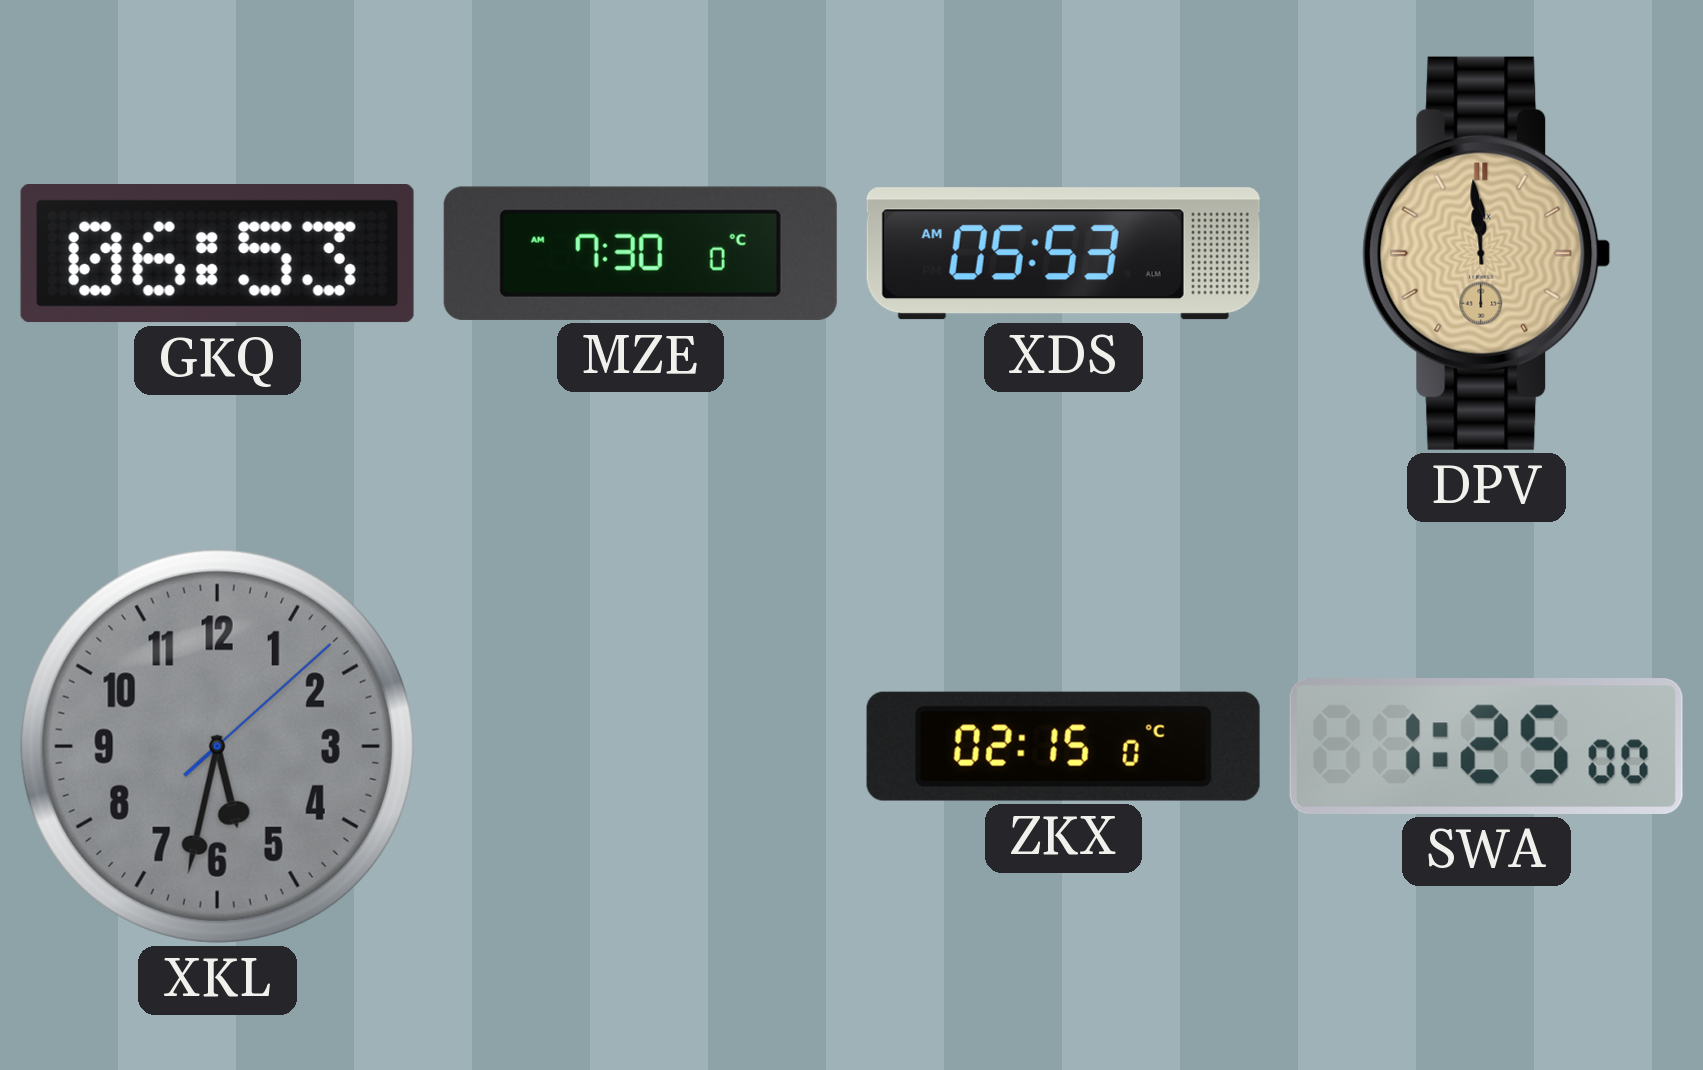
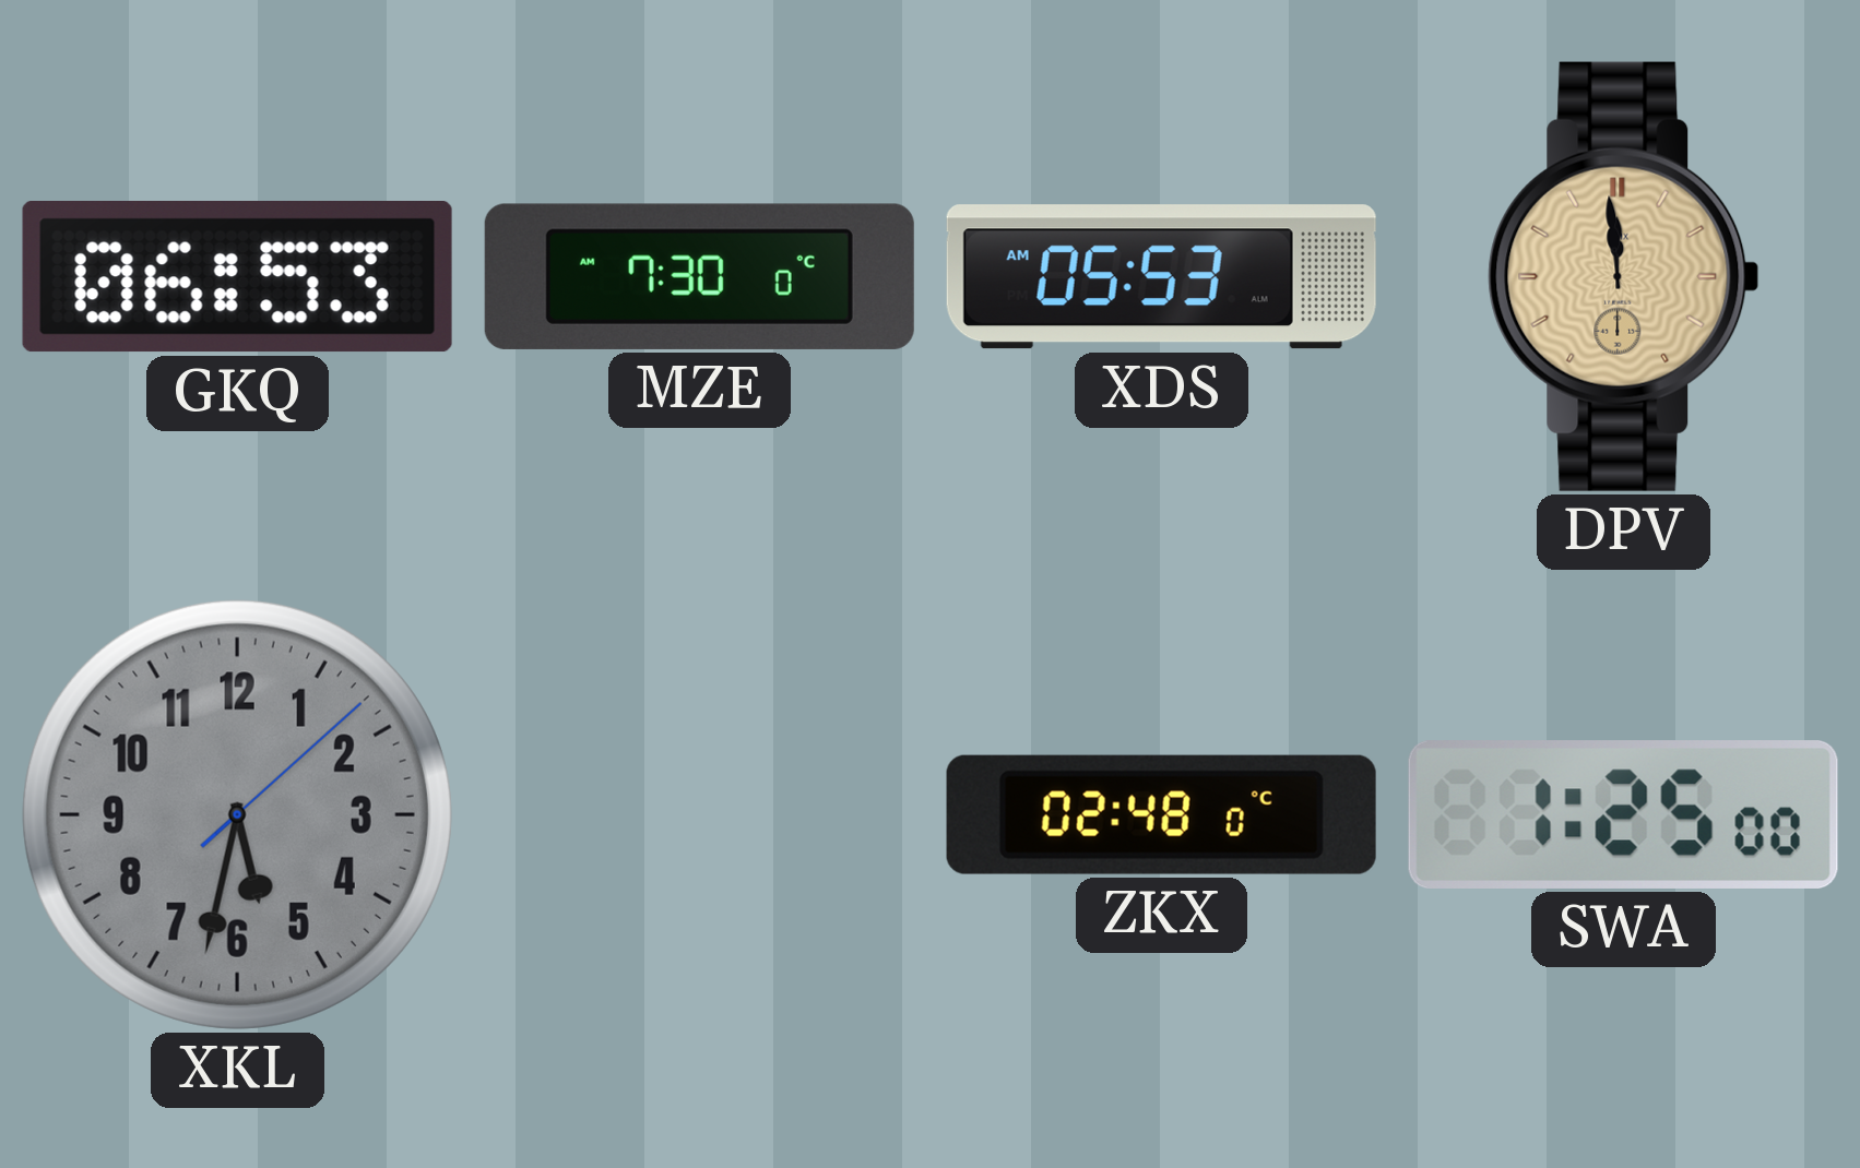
ZKX: 02:15 -> 02:48 (1161, 814)
